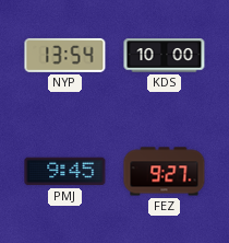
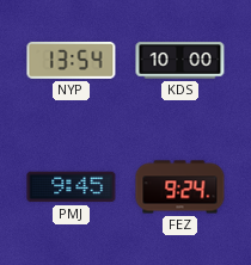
FEZ: 9:27 -> 9:24 (180, 187)
